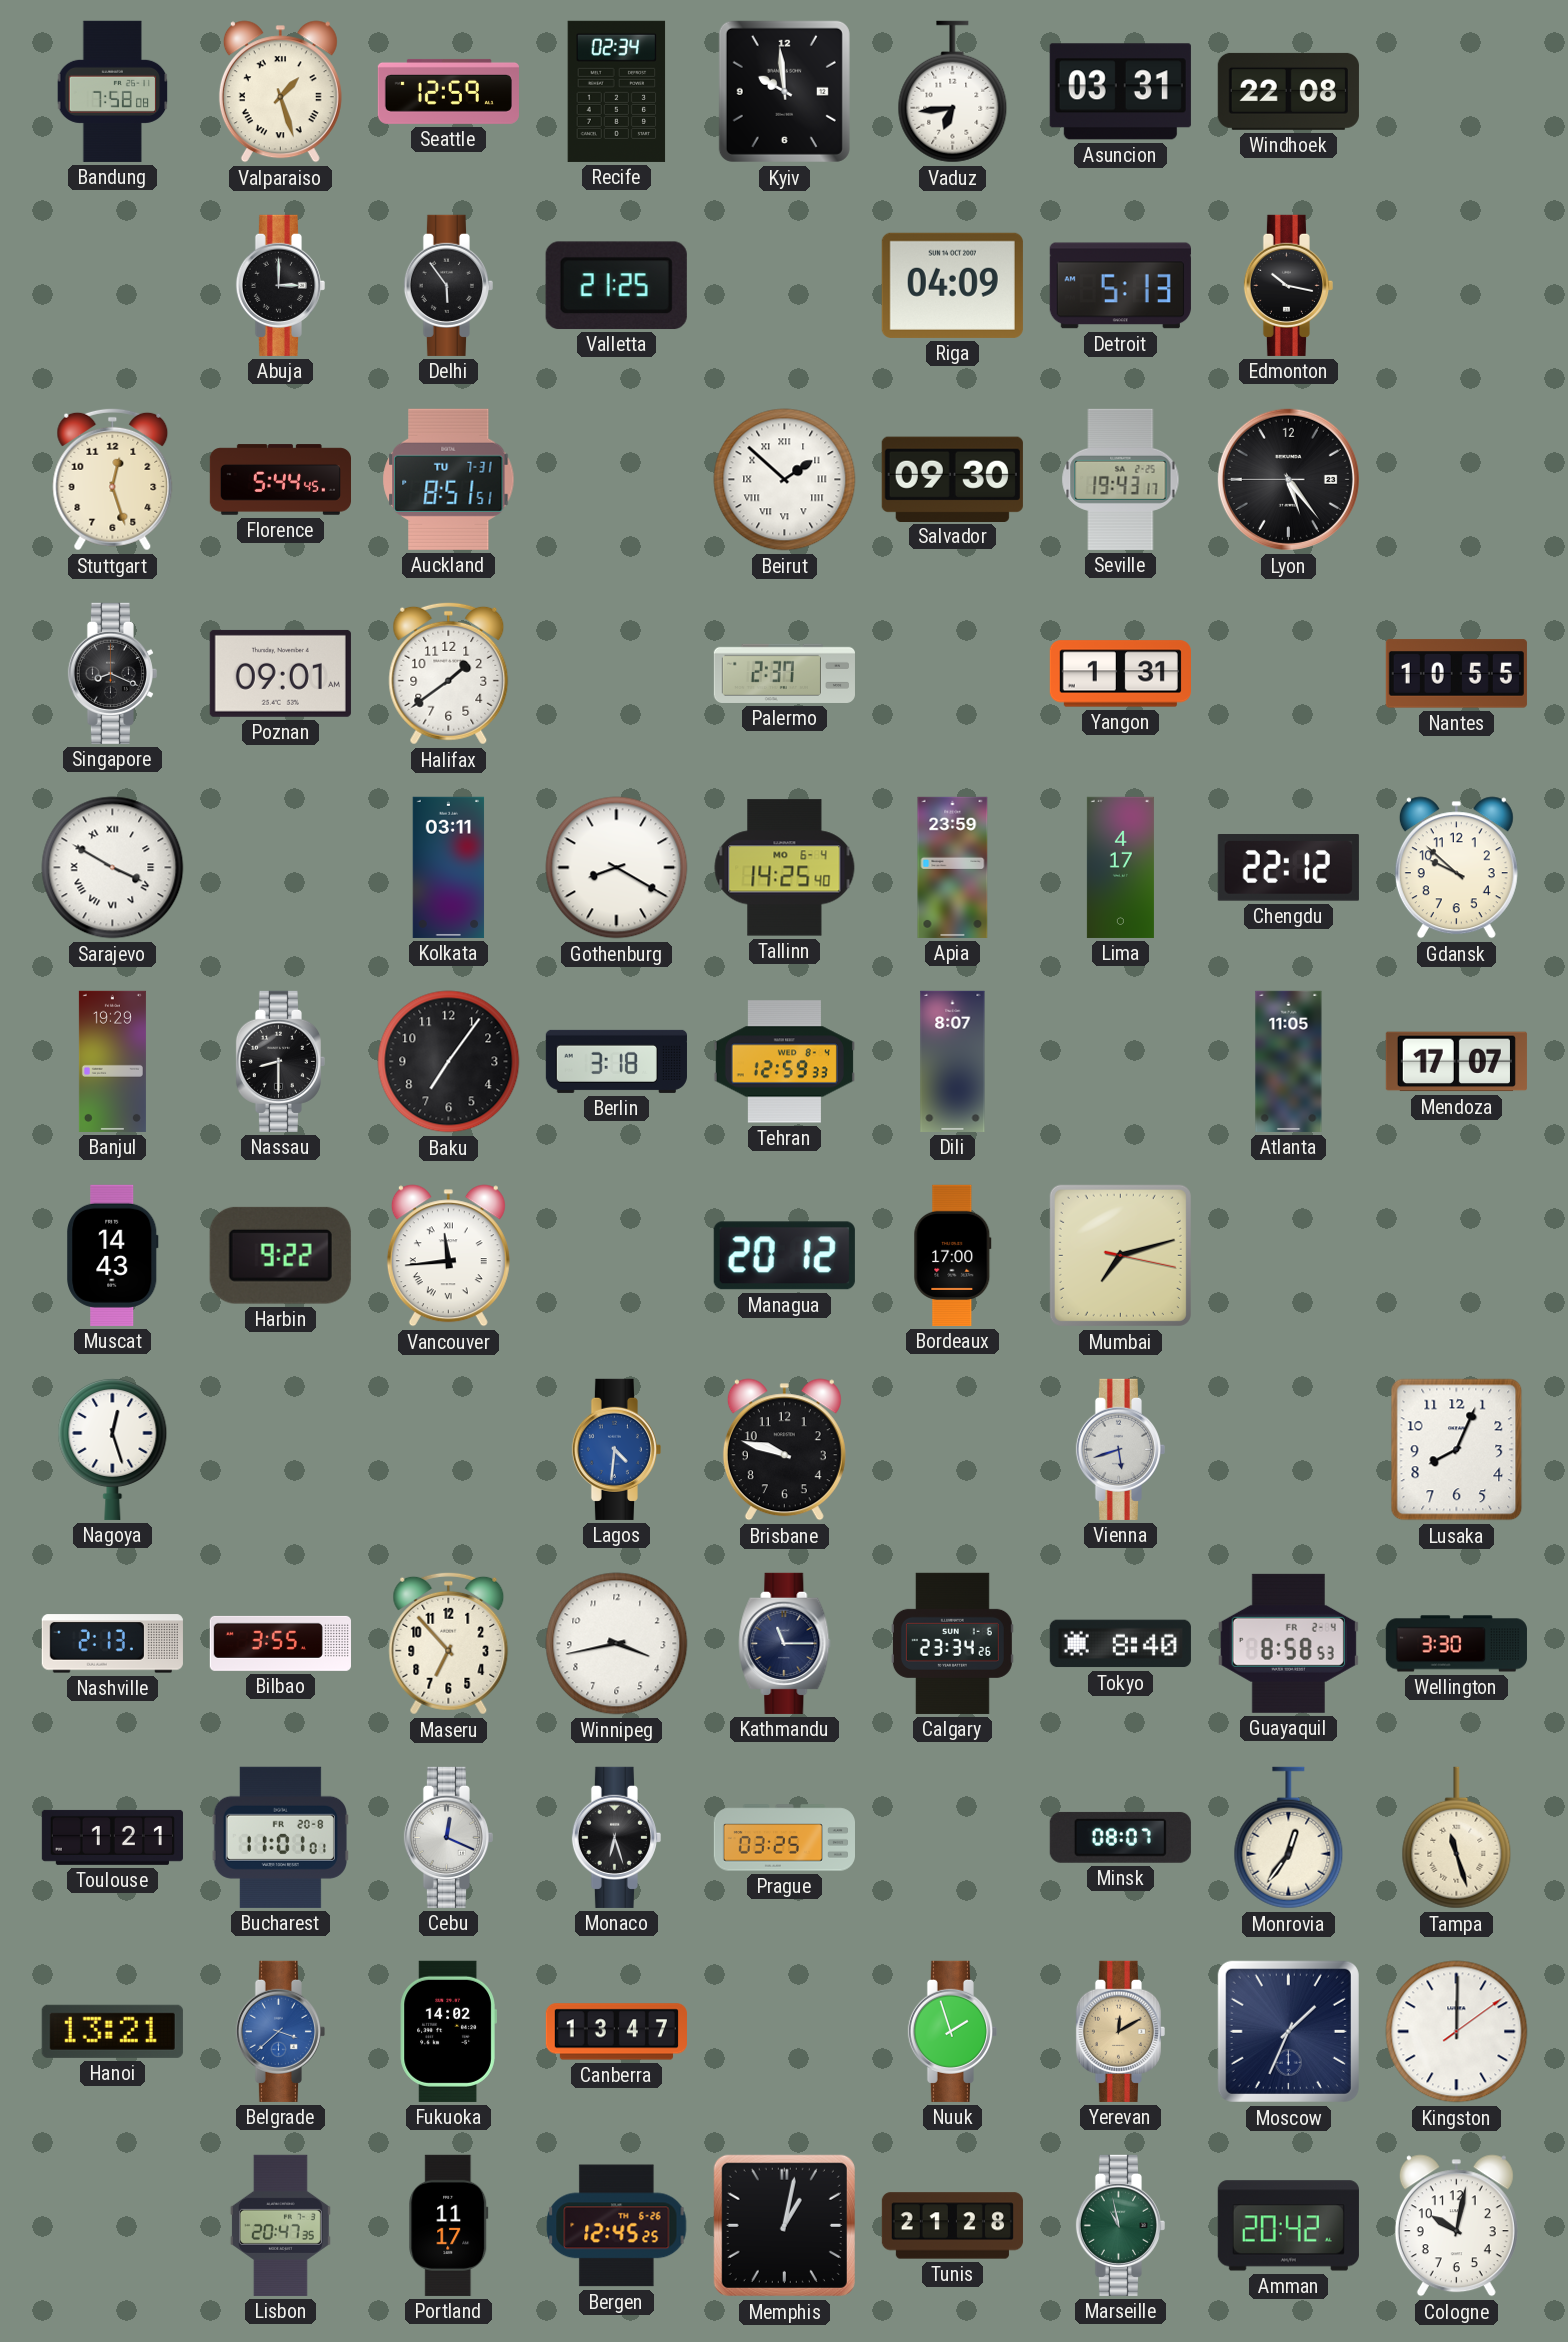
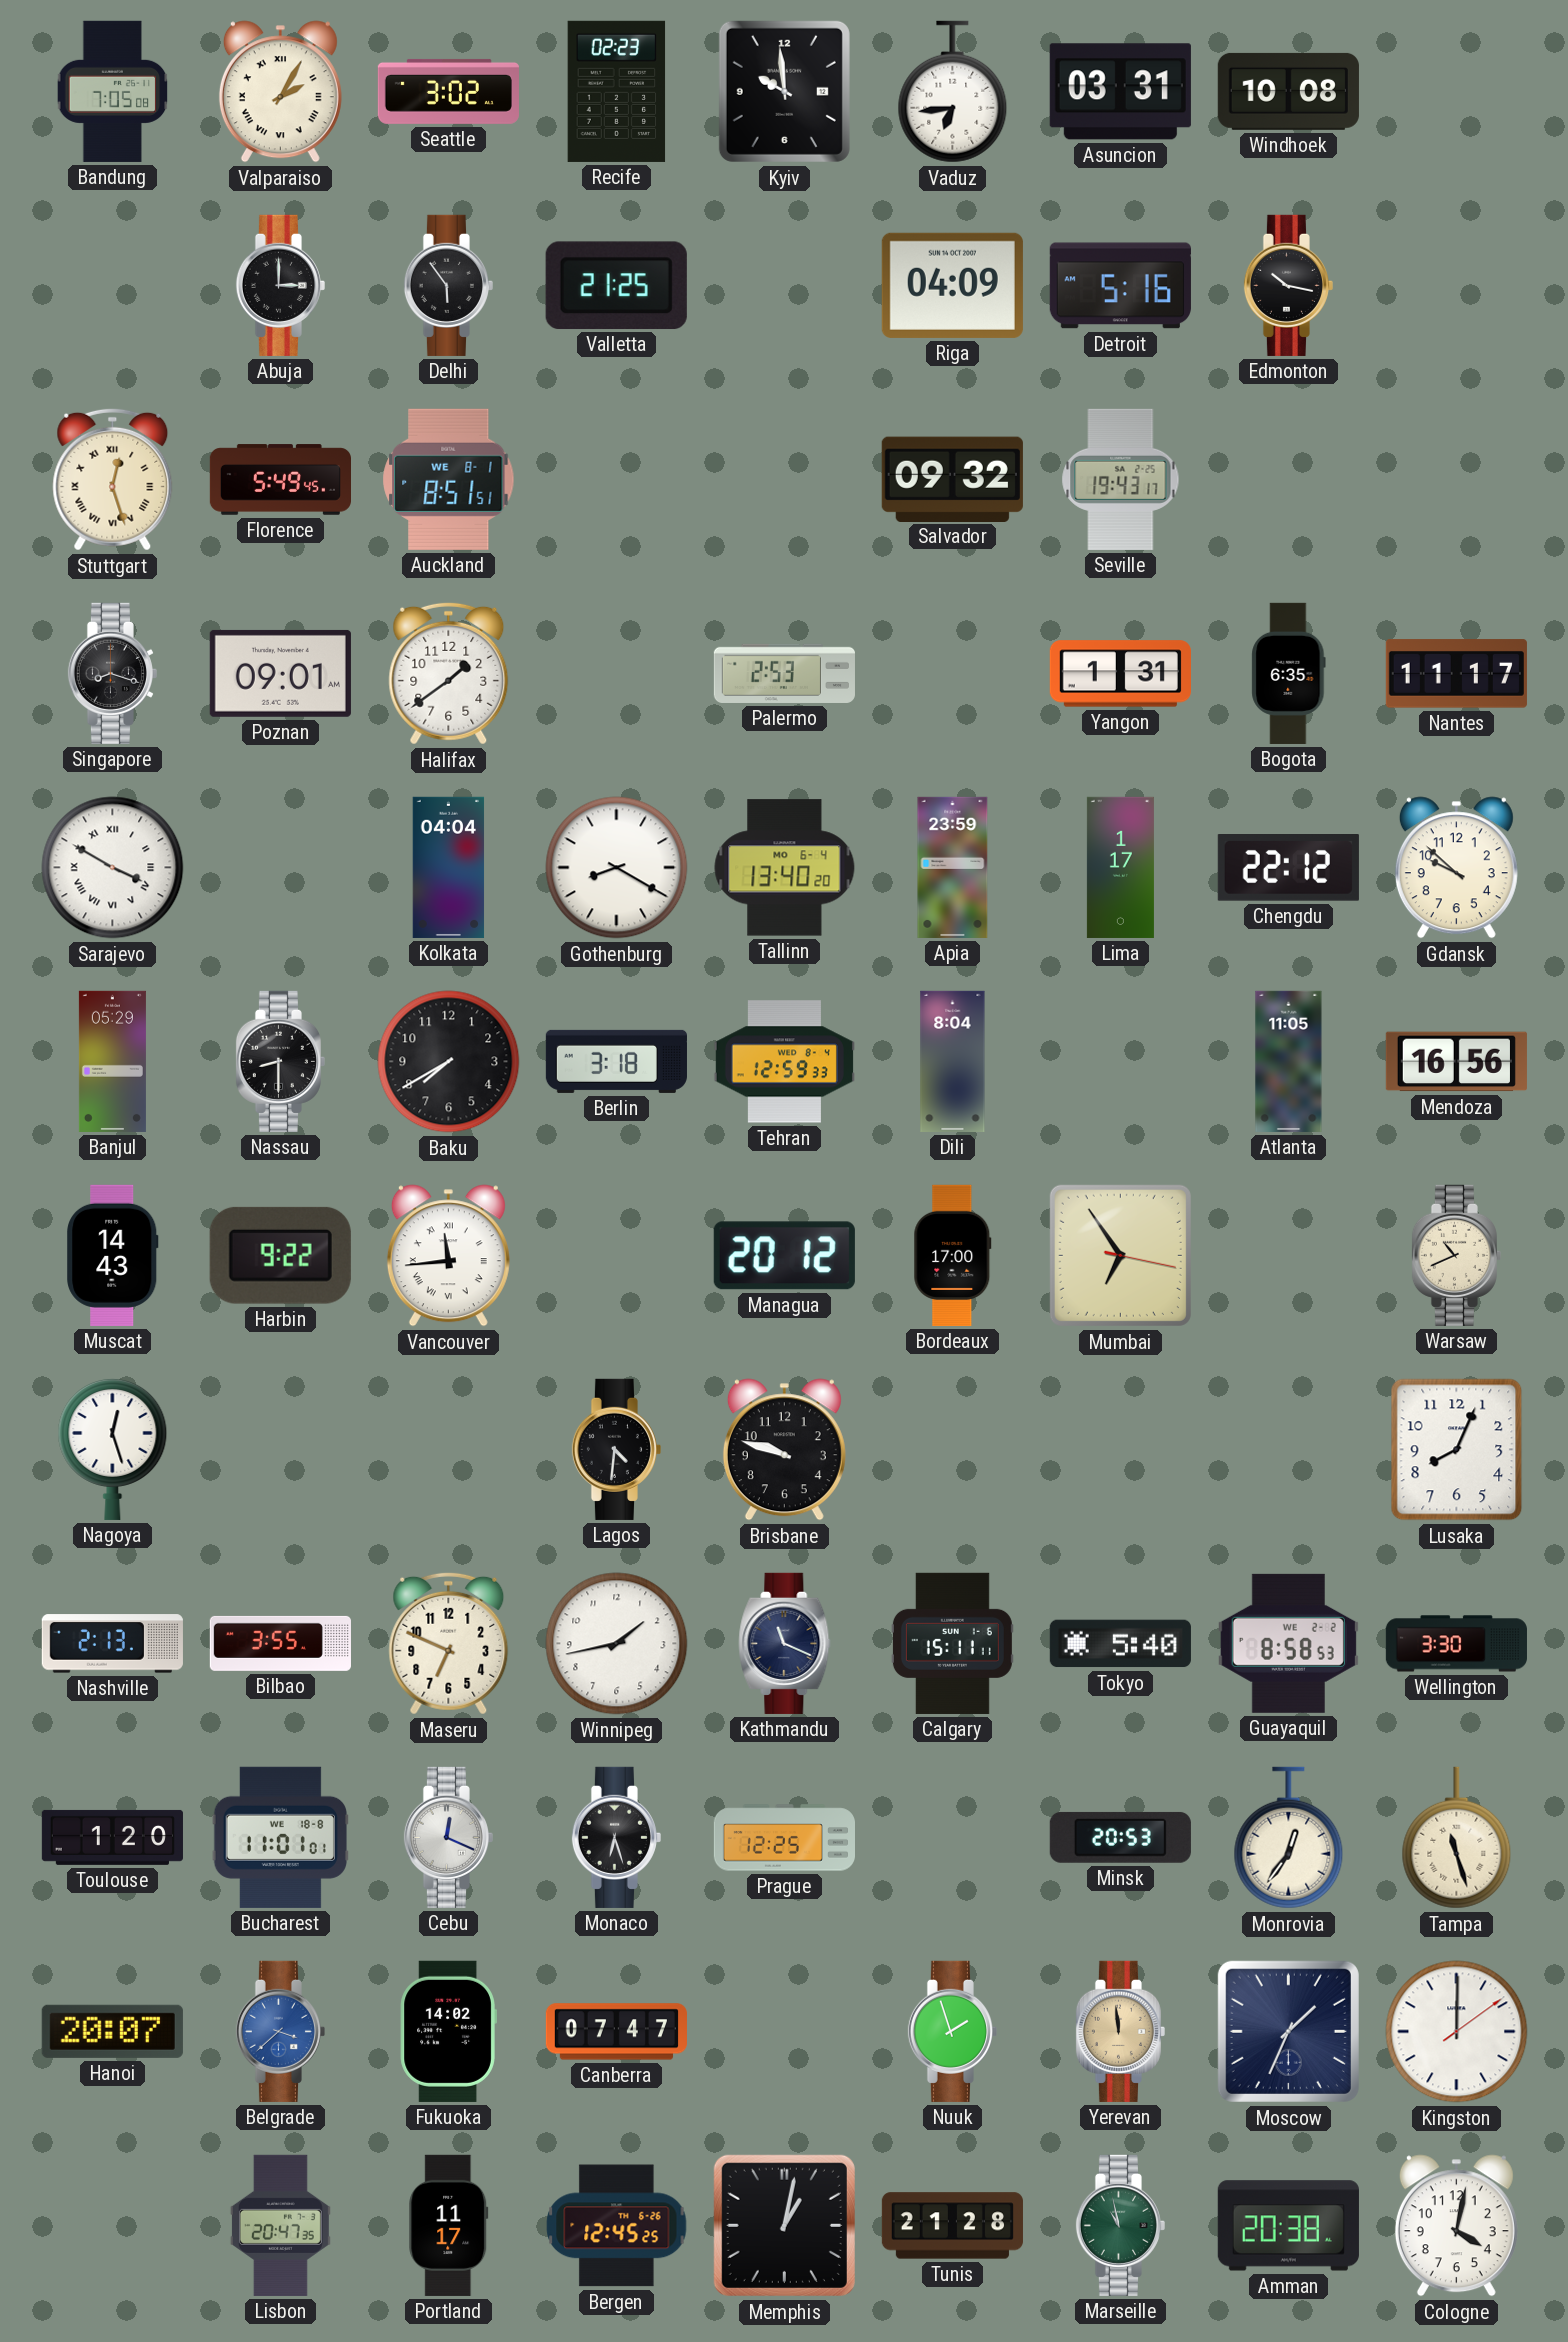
Bandung: 7:58 -> 7:05 (113, 91)
Valparaiso: 1:27 -> 2:05 (280, 92)
Seattle: 12:59 -> 3:02 (448, 91)
Recife: 02:34 -> 02:23 (617, 91)
Windhoek: 22:08 -> 10:08 (1288, 91)
Detroit: 5:13 -> 5:16 (1120, 286)
Stuttgart numerals: Arabic -> Roman (113, 479)
Florence: 5:44 -> 5:49 (280, 480)
Auckland date: TU 7-31 -> WE 8-1 (449, 479)
Beirut: 1:52 -> none (785, 480)
Salvador: 09:30 -> 09:32 (952, 479)
Lyon: 5:23 -> none (1288, 479)
Singapore: 8:19 -> 8:18 (112, 673)
Palermo: 2:37 -> 2:53 (784, 673)
Bogota: none -> 6:35 (1289, 673)
Nantes: 10:55 -> 11:17 (1456, 674)
Kolkata: 03:11 -> 04:04 (449, 867)
Tallinn: 14:25 -> 13:40 (785, 868)
Lima: 4:17 -> 1:17 (1120, 867)
Banjul: 19:29 -> 05:29 (112, 1061)
Baku: 7:06 -> 7:40 (449, 1062)
Dili: 8:07 -> 8:04 (953, 1061)
Mendoza: 17:07 -> 16:56 (1456, 1062)
Mumbai: 7:12 -> 6:54 (1120, 1255)
Warsaw: none -> 10:41 (1456, 1255)
Lagos dial: blue -> black (616, 1449)
Vienna: 5:42 -> none (1120, 1449)
Maseru: 6:53 -> 6:49 (449, 1643)
Winnipeg: 3:43 -> 1:43 (617, 1644)
Kathmandu: 11:15 -> 11:19 (785, 1643)
Calgary: 23:34 -> 15:11 (952, 1643)
Tokyo: 8:40 -> 5:40 (1120, 1644)
Guayaquil date: FR 2-4 -> WE 2-2 (1288, 1643)
Toulouse: 1:21 -> 1:20 (112, 1837)
Bucharest date: FR 20-8 -> WE 18-8 (280, 1837)
Prague: 03:25 -> 12:25 (784, 1838)
Minsk: 08:07 -> 20:53 (1120, 1837)
Hanoi: 13:21 -> 20:07 (112, 2031)
Canberra: 13:47 -> 07:47 (616, 2032)
Yerevan: 12:10 -> 11:59 (1120, 2031)
Amman: 20:42 -> 20:38 (1288, 2226)
Cologne: 10:02 -> 4:02 (1456, 2226)
